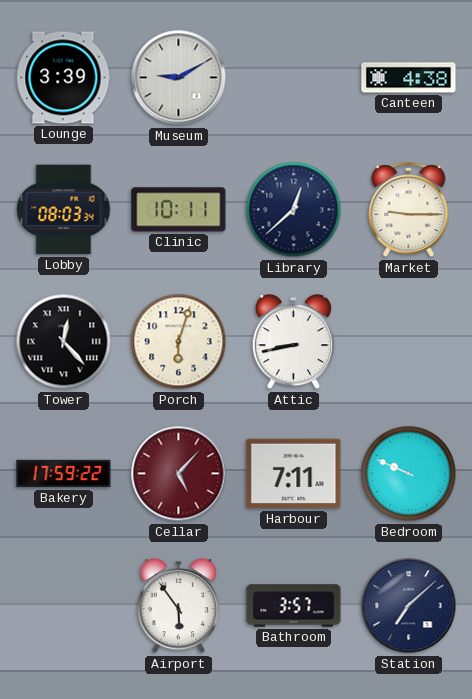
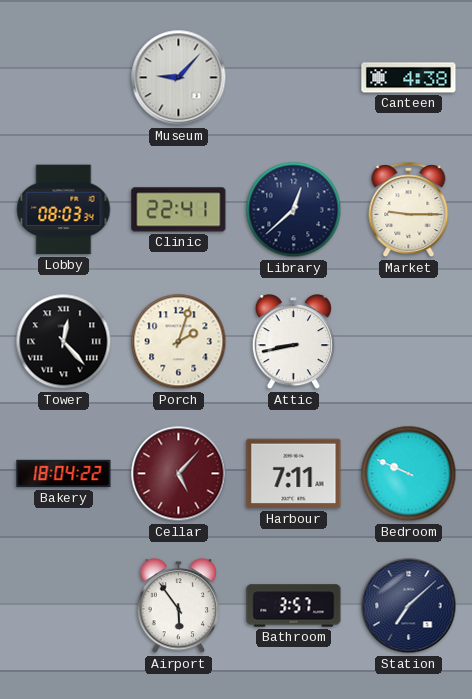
Lounge: 3:39 -> none (64, 78)
Museum: 9:10 -> 9:07 (179, 78)
Clinic: 10:11 -> 22:41 (179, 210)
Porch: 6:03 -> 2:03 (179, 342)
Bakery: 17:59 -> 18:04 (64, 474)
